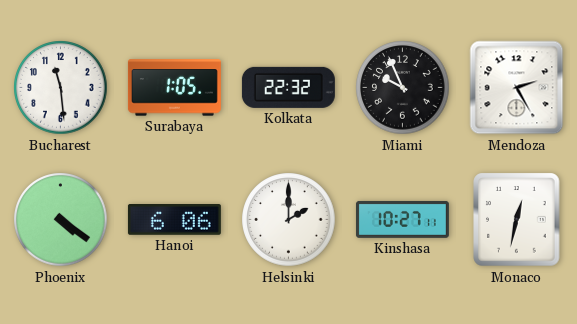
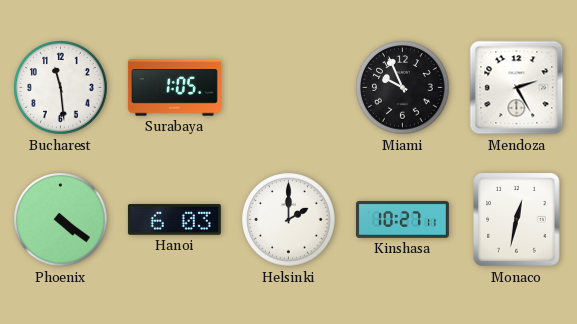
Kolkata: 22:32 -> none (288, 87)
Hanoi: 6:06 -> 6:03 (174, 220)
